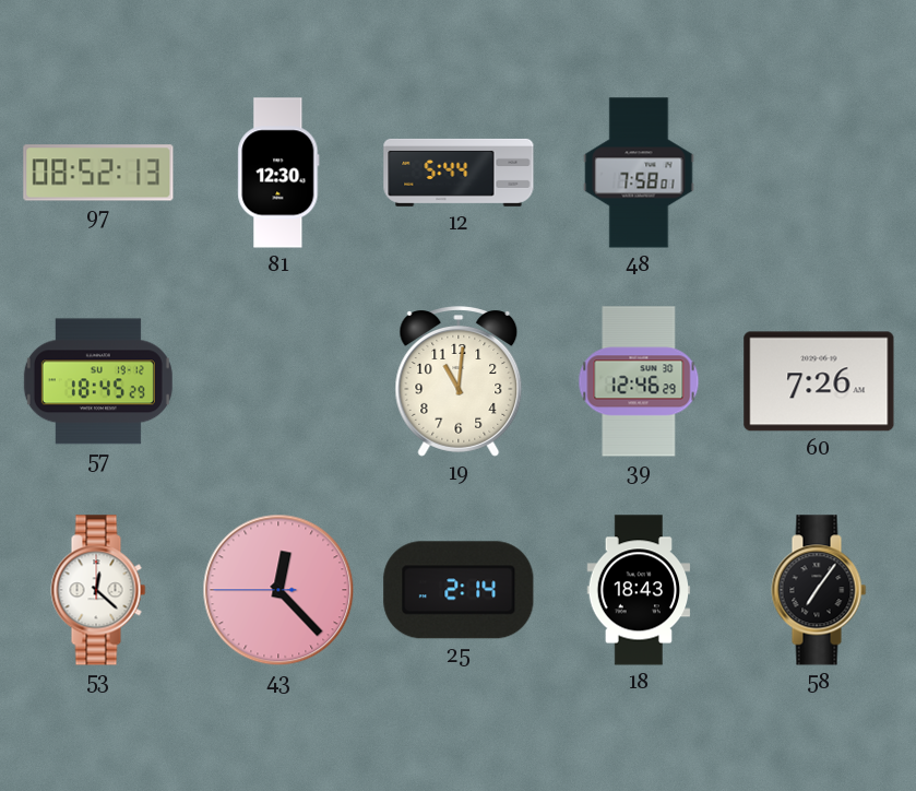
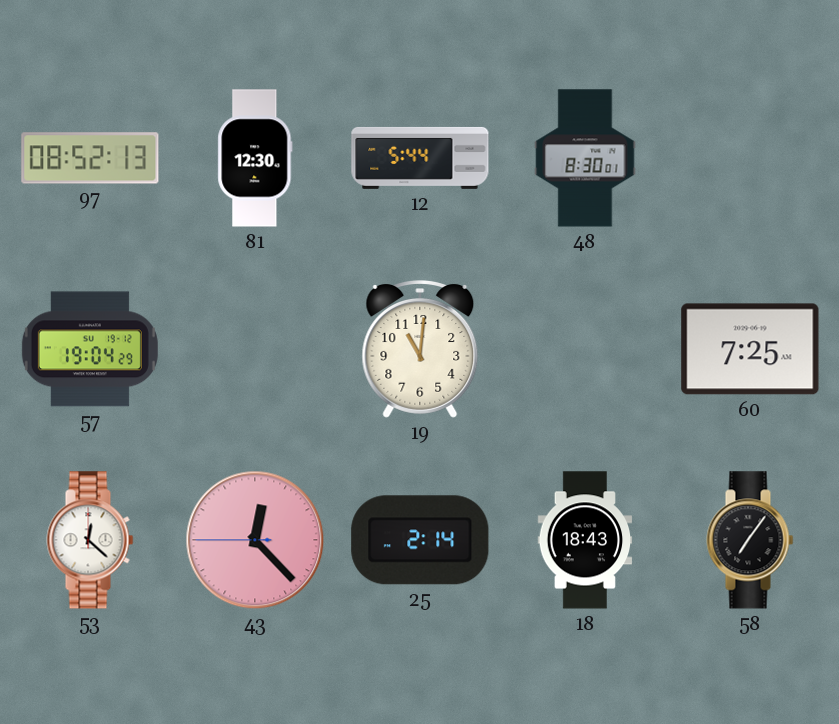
48: 7:58 -> 8:30 (585, 158)
57: 18:45 -> 19:04 (90, 349)
39: 12:46 -> none (639, 381)
60: 7:26 -> 7:25 (750, 349)
